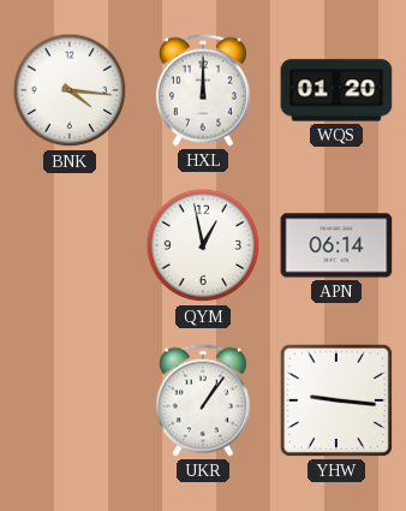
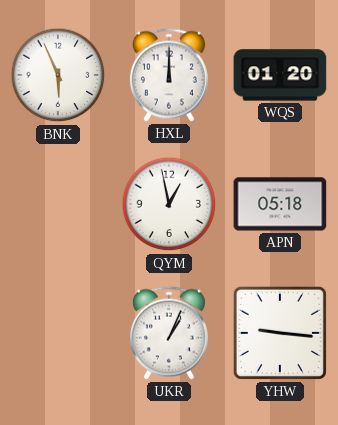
BNK: 4:16 -> 5:56 (58, 75)
APN: 06:14 -> 05:18 (280, 204)
UKR: 1:06 -> 1:04 (169, 333)
